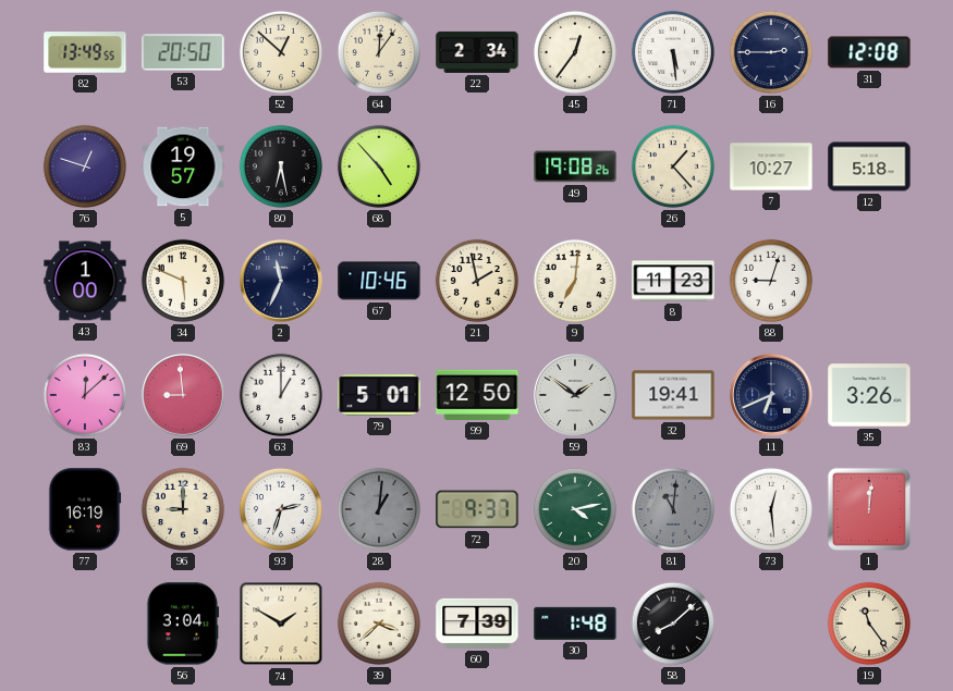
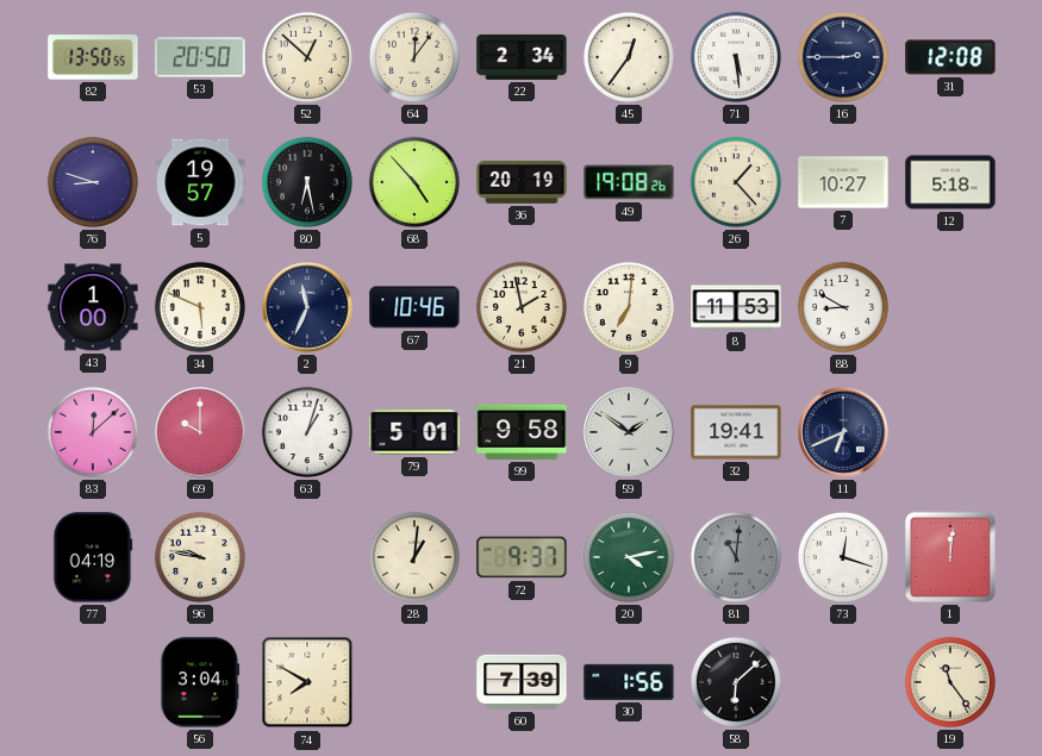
82: 13:49 -> 13:50 (93, 57)
76: 12:48 -> 8:48 (93, 182)
36: none -> 20:19 (522, 182)
8: 11:23 -> 11:53 (736, 307)
88: 9:03 -> 8:50 (843, 307)
69: 8:59 -> 10:00 (200, 432)
63: 1:00 -> 1:03 (307, 432)
99: 12:50 -> 9:58 (522, 432)
35: 3:26 -> none (869, 395)
77: 16:19 -> 04:19 (93, 557)
96: 9:00 -> 9:47 (200, 557)
93: 2:33 -> none (281, 509)
28 dial: grey -> cream (414, 557)
73: 12:29 -> 12:18 (843, 557)
74: 1:50 -> 7:50 (307, 682)
39: 3:38 -> none (379, 624)
30: 1:48 -> 1:56 (629, 682)
58: 8:08 -> 6:08 (736, 682)
